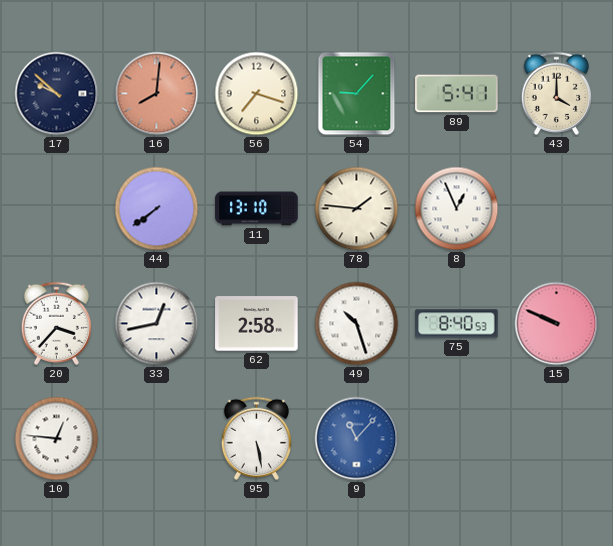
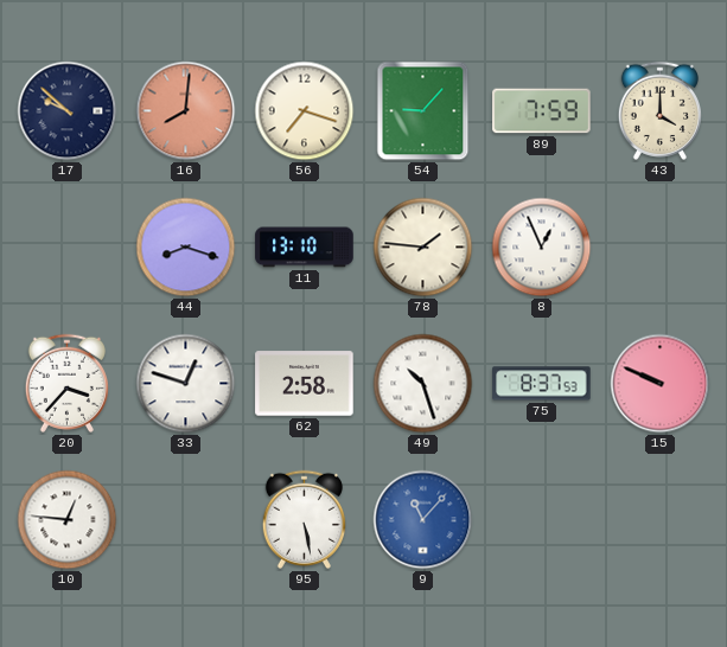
89: 5:41 -> 7:59 (542, 111)
44: 7:39 -> 8:18 (186, 248)
33: 12:43 -> 12:48 (186, 384)
75: 8:40 -> 8:37 (542, 384)
